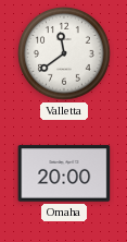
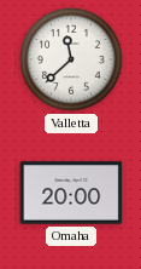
Valletta: 11:39 -> 11:38 (72, 61)
